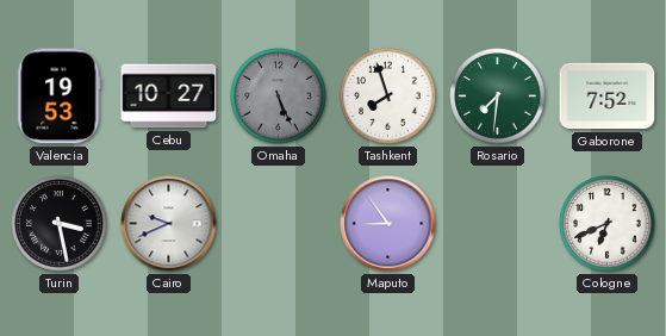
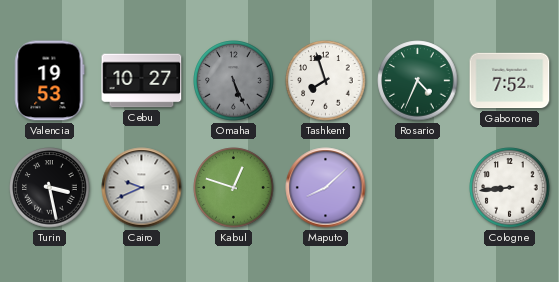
Rosario: 7:31 -> 4:34 (418, 81)
Kabul: none -> 12:48 (234, 188)
Maputo: 8:54 -> 8:08 (326, 188)
Cologne: 6:41 -> 8:44 (510, 188)
